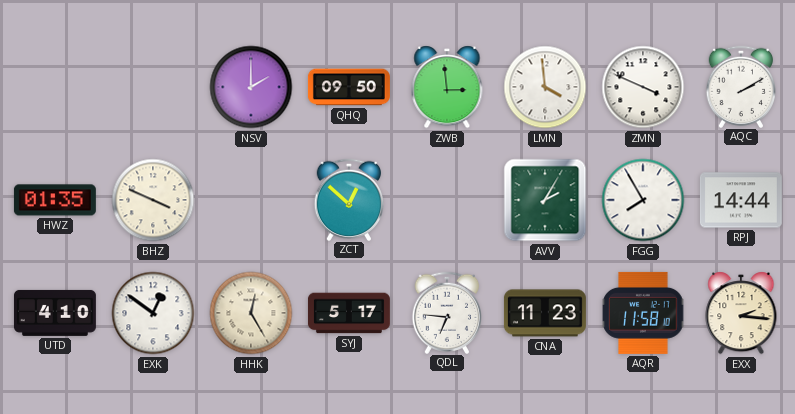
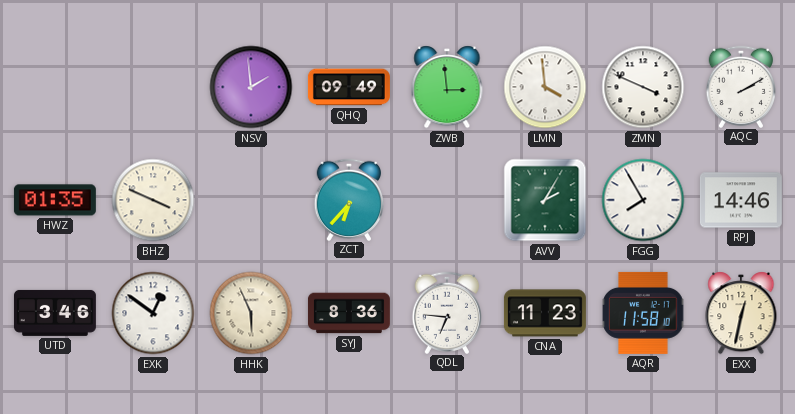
NSV: 2:00 -> 1:59 (251, 87)
QHQ: 09:50 -> 09:49 (349, 87)
ZCT: 12:52 -> 6:37 (349, 199)
RPJ: 14:44 -> 14:46 (741, 200)
UTD: 4:10 -> 3:46 (55, 313)
HHK: 12:25 -> 5:56 (251, 313)
SYJ: 5:17 -> 8:36 (349, 313)
EXX: 2:16 -> 12:32 (741, 313)
